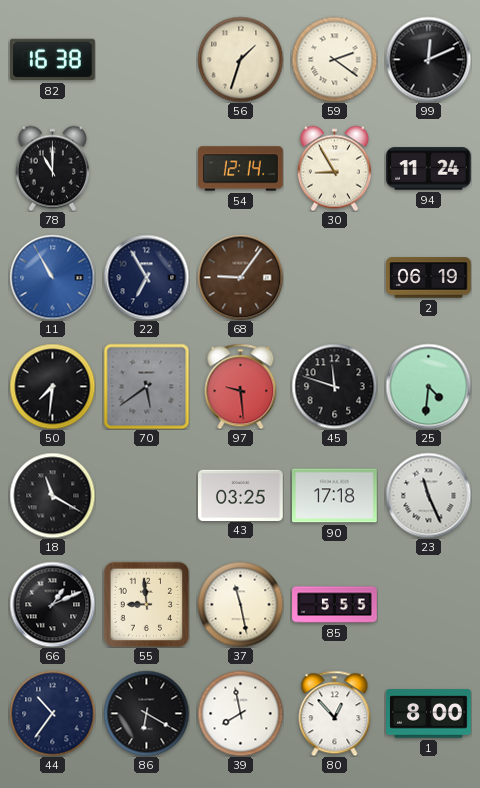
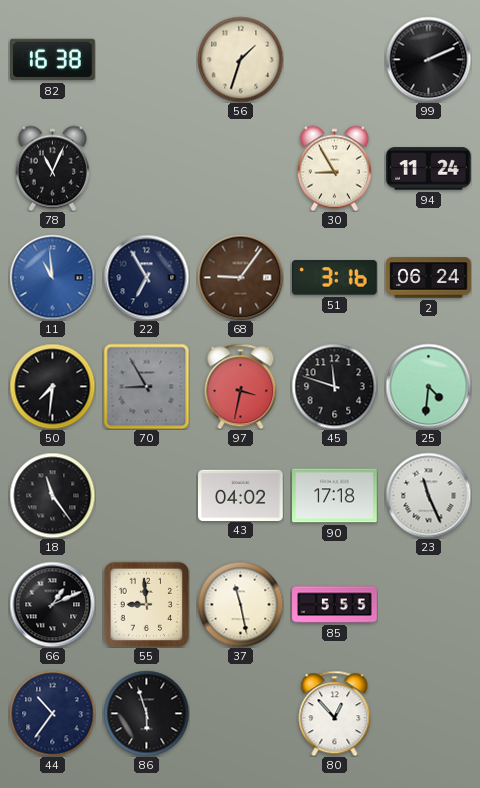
59: 2:21 -> none (334, 59)
99: 12:11 -> 2:11 (428, 59)
78: 11:00 -> 11:04 (52, 168)
54: 12:14 -> none (241, 169)
11: 10:55 -> 10:59 (52, 277)
51: none -> 3:16 (334, 278)
2: 06:19 -> 06:24 (429, 278)
70: 5:39 -> 8:55 (146, 386)
97: 9:29 -> 3:32 (241, 386)
18: 11:20 -> 11:24 (52, 495)
43: 03:25 -> 04:02 (241, 495)
86: 6:20 -> 5:57 (146, 713)
39: 7:58 -> none (240, 713)
1: 8:00 -> none (429, 714)
